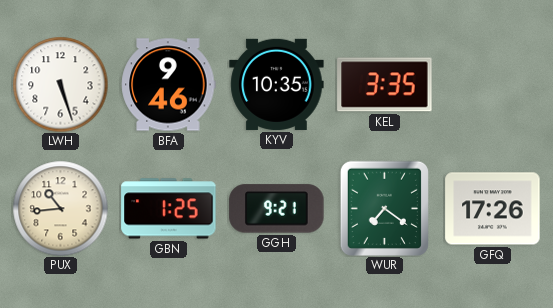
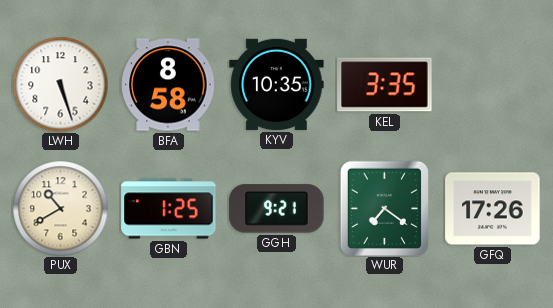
BFA: 9:46 -> 8:58 (169, 85)
PUX: 10:44 -> 10:40 (60, 208)
